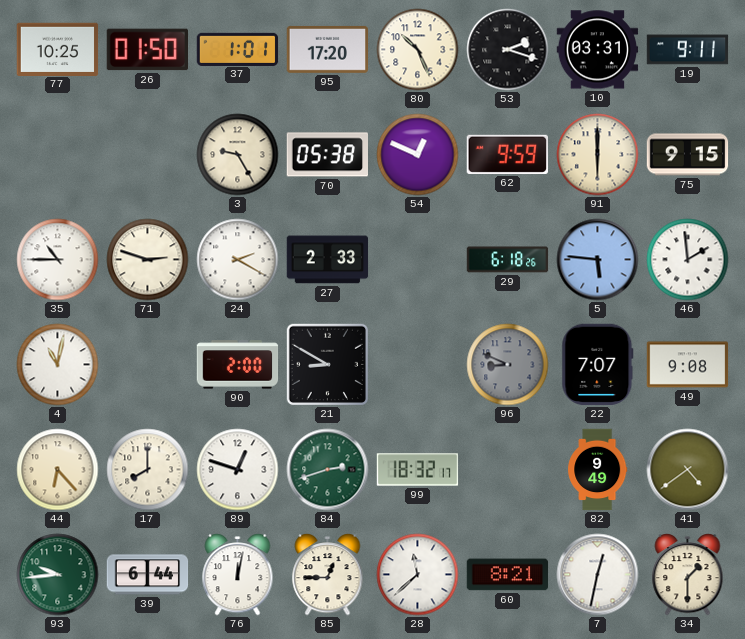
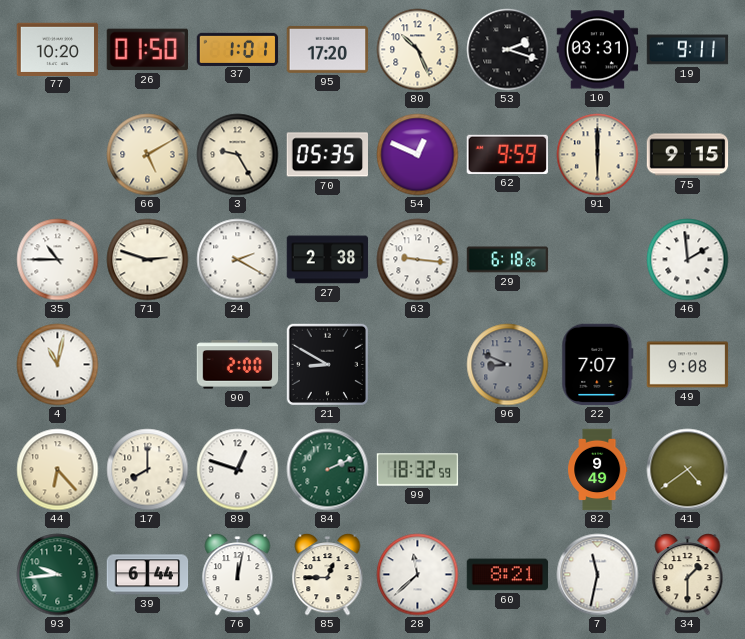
77: 10:25 -> 10:20 (58, 49)
66: none -> 5:10 (148, 155)
70: 05:38 -> 05:35 (328, 155)
27: 2:33 -> 2:38 (328, 260)
63: none -> 9:16 (418, 260)
5: 5:46 -> none (598, 260)
84: 2:42 -> 2:11 (328, 470)
99: 18:32:17 -> 18:32:59 (418, 470)
7: 12:32 -> 11:32 (598, 575)
